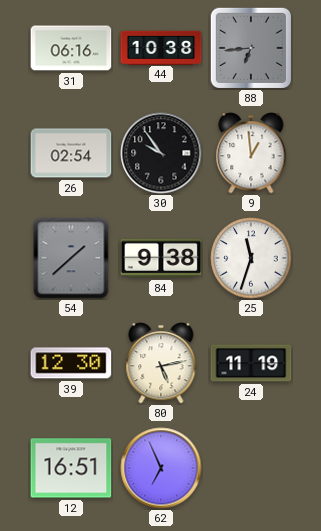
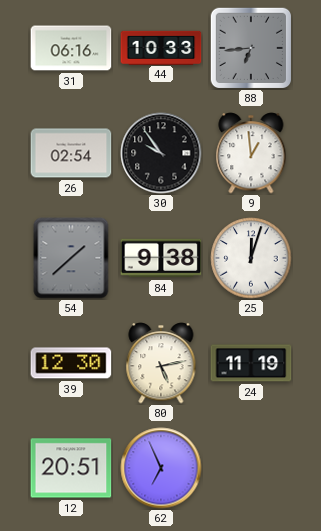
44: 10:38 -> 10:33 (161, 47)
25: 11:33 -> 12:03 (251, 258)
12: 16:51 -> 20:51 (71, 468)
